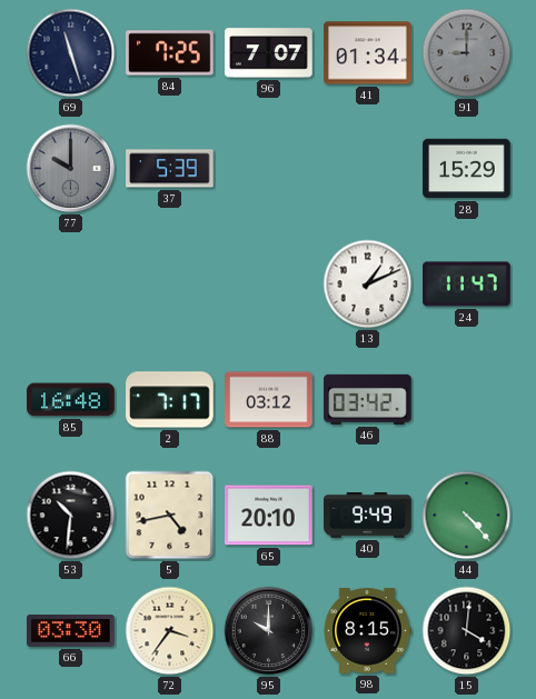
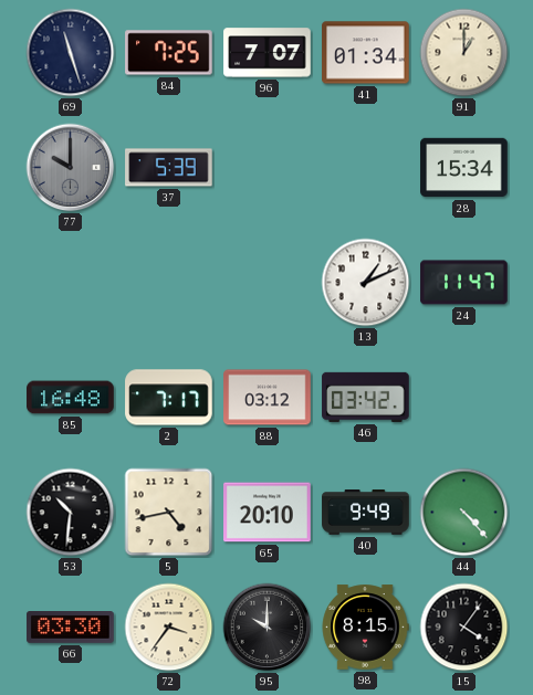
91: 9:00 -> 1:00 (464, 53)
91 dial: grey -> cream (464, 53)
28: 15:29 -> 15:34 (464, 168)
15: 4:01 -> 4:06 (464, 628)
